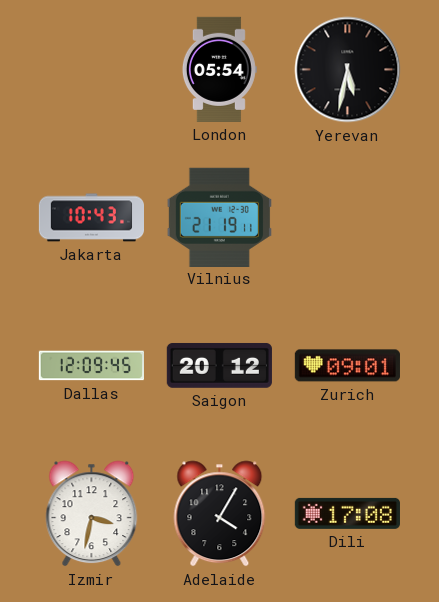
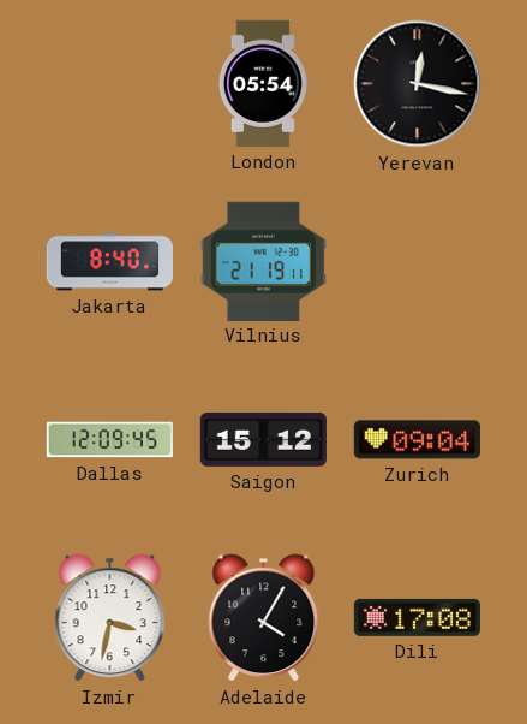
Yerevan: 5:32 -> 12:17 (418, 84)
Jakarta: 10:43 -> 8:40 (109, 262)
Saigon: 20:12 -> 15:12 (263, 439)
Zurich: 09:01 -> 09:04 (417, 440)
